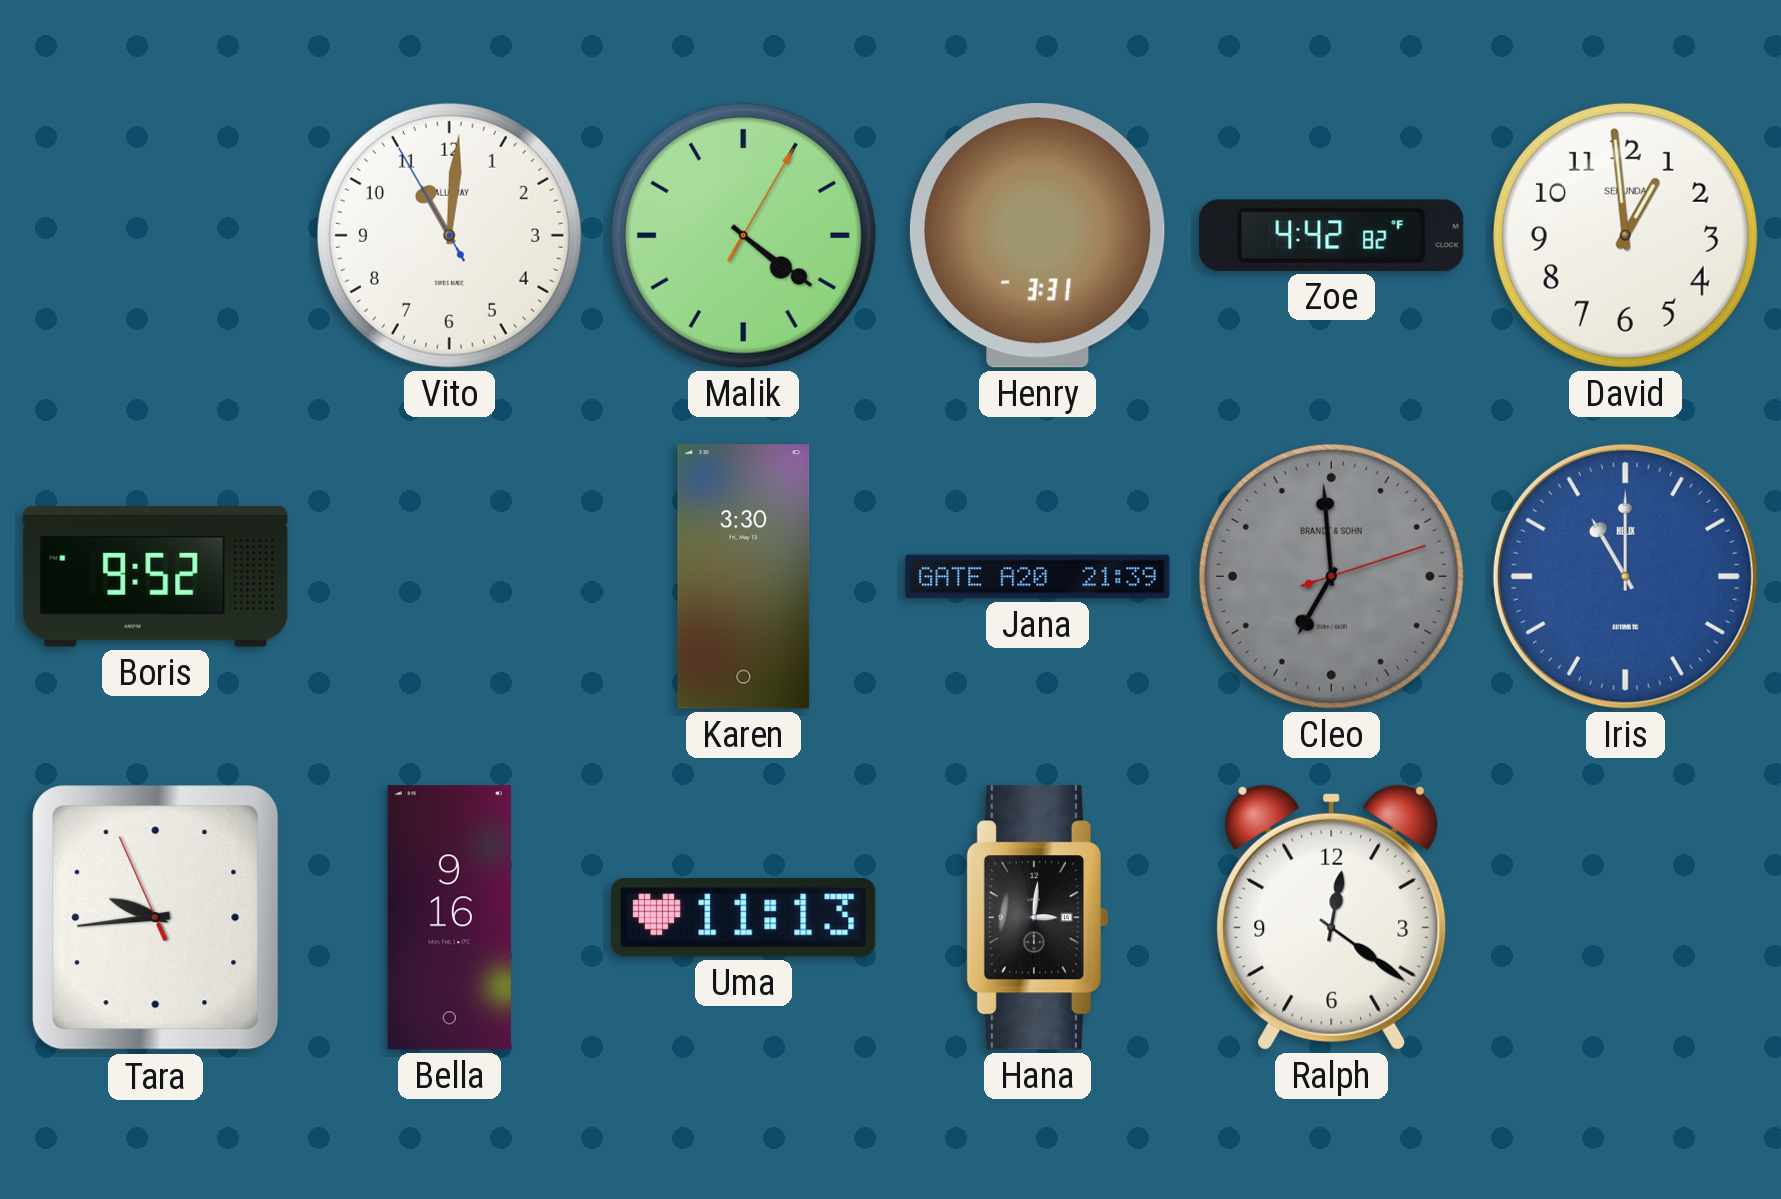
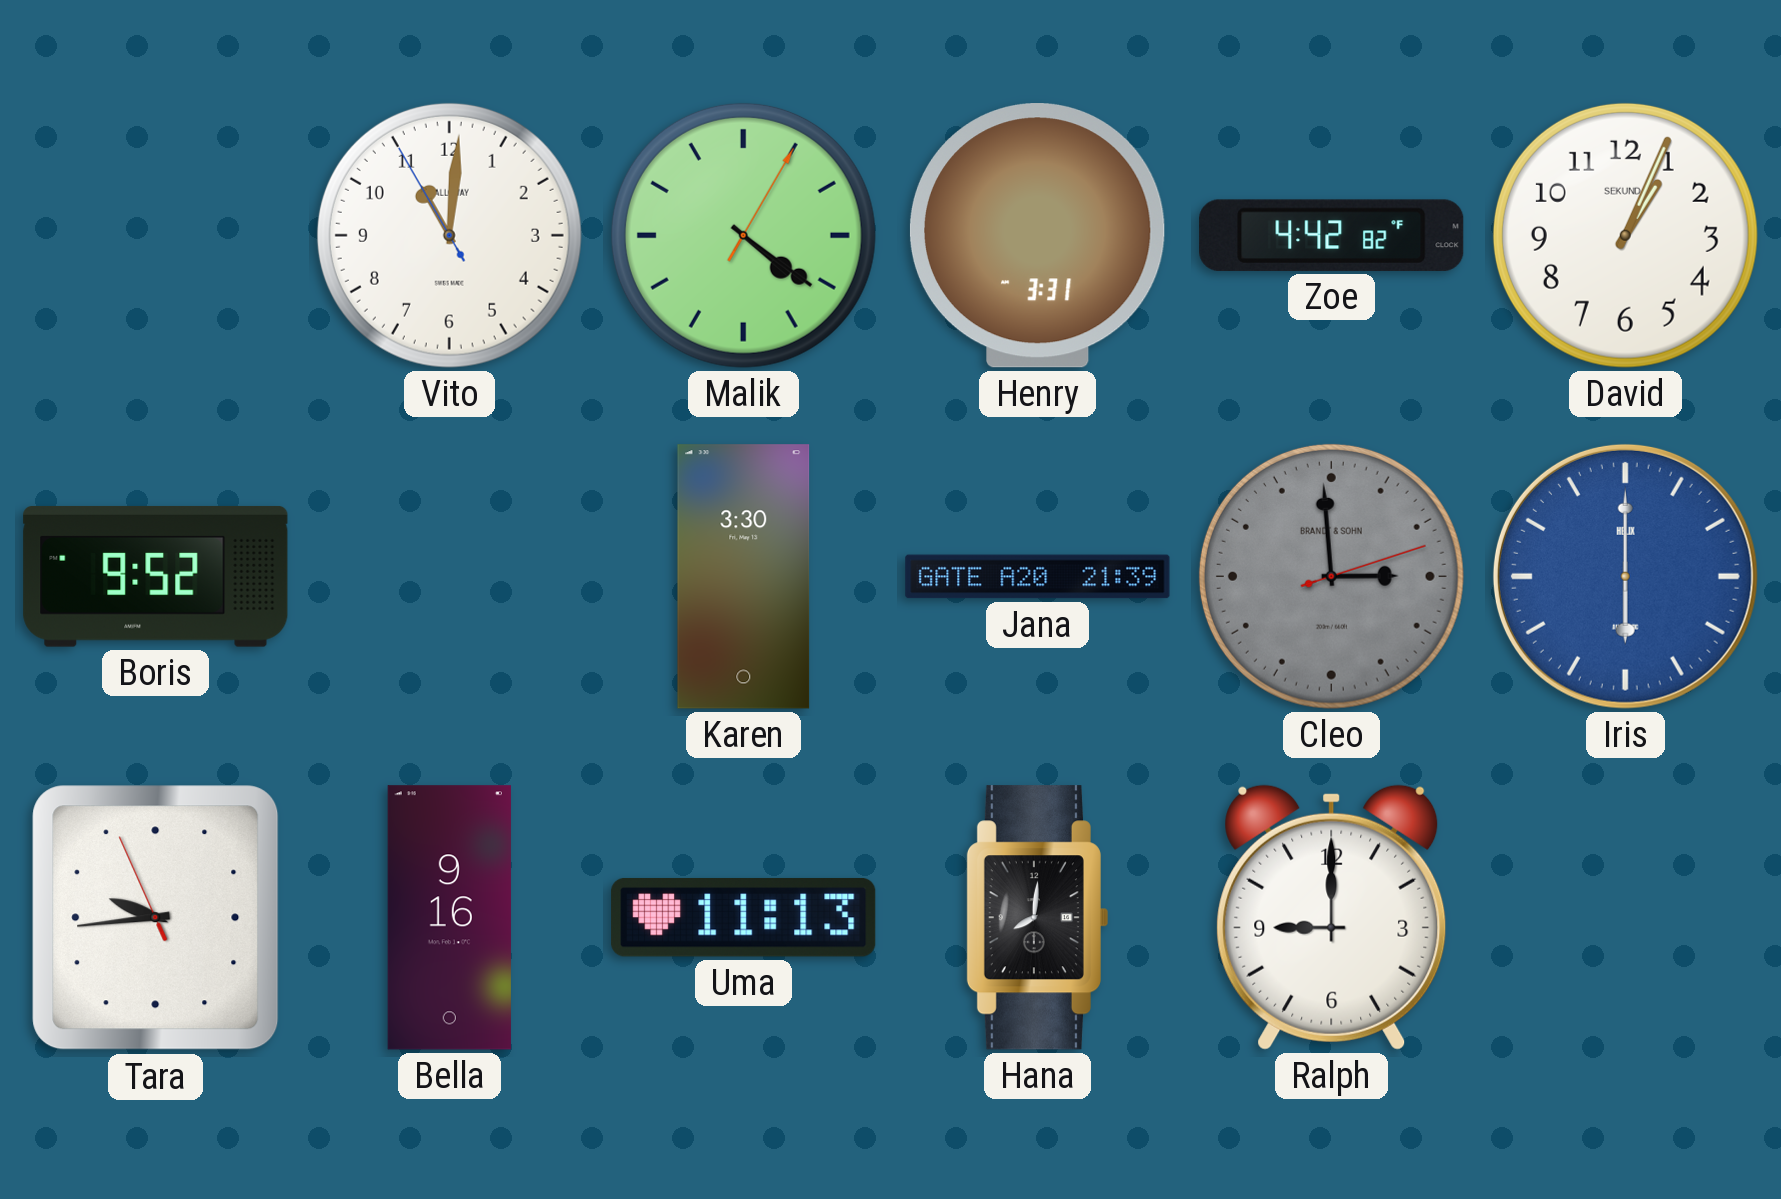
David: 12:59 -> 1:04 (1625, 235)
Cleo: 6:59 -> 2:59 (1331, 576)
Iris: 11:00 -> 6:00 (1625, 576)
Hana: 3:01 -> 8:01 (1037, 918)
Ralph: 12:21 -> 9:00 (1332, 917)
